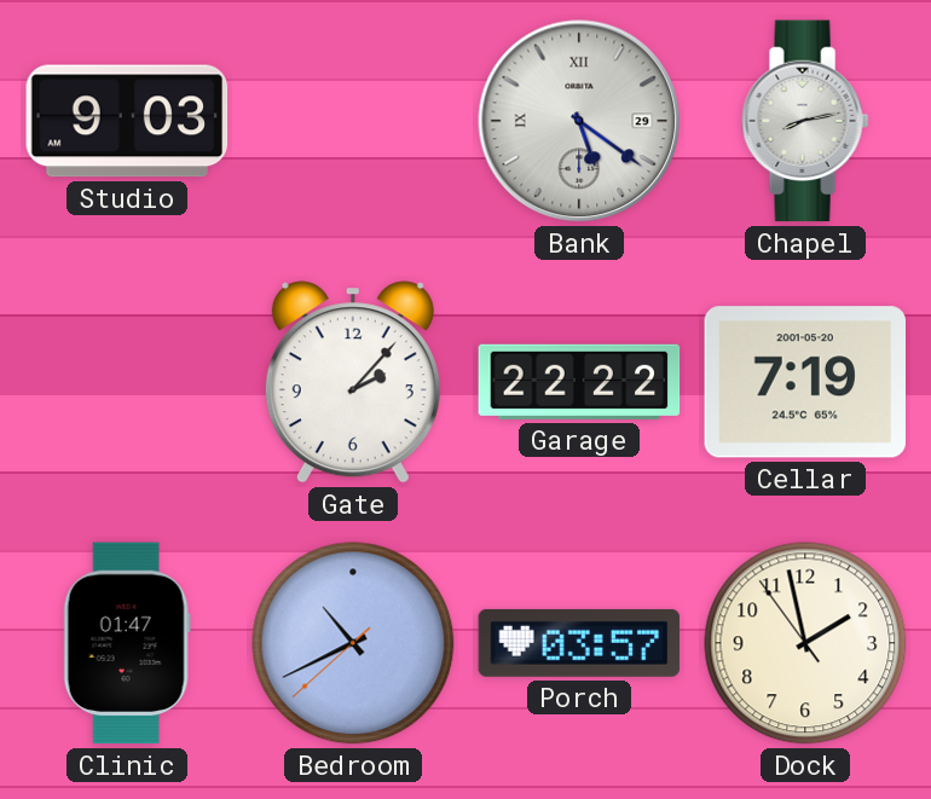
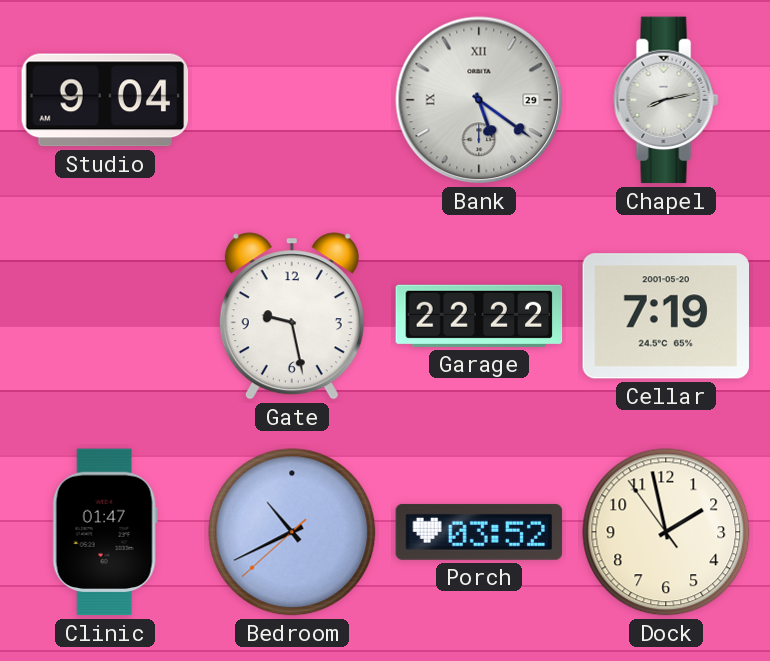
Studio: 9:03 -> 9:04 (105, 100)
Gate: 2:07 -> 9:28 (292, 316)
Porch: 03:57 -> 03:52 (479, 532)
